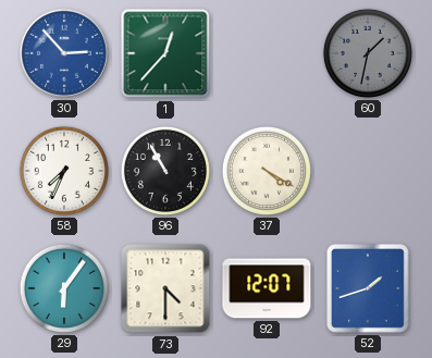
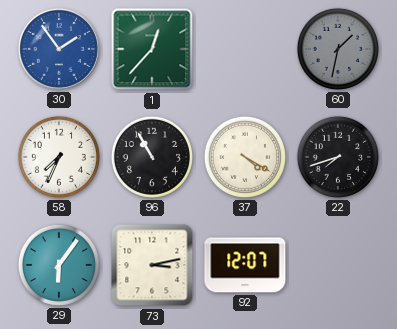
30: 2:53 -> 1:54 (59, 49)
22: none -> 7:42 (338, 157)
73: 4:30 -> 3:13 (152, 265)
52: 1:42 -> none (369, 289)
